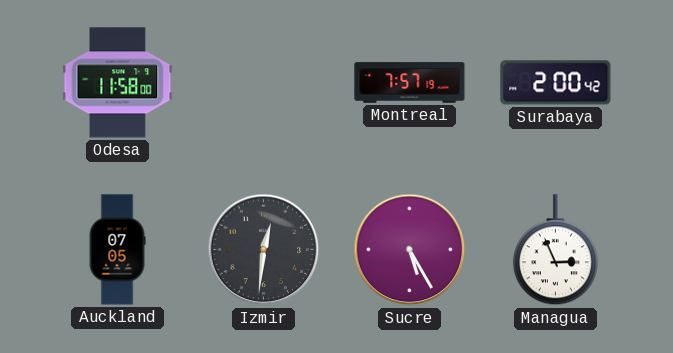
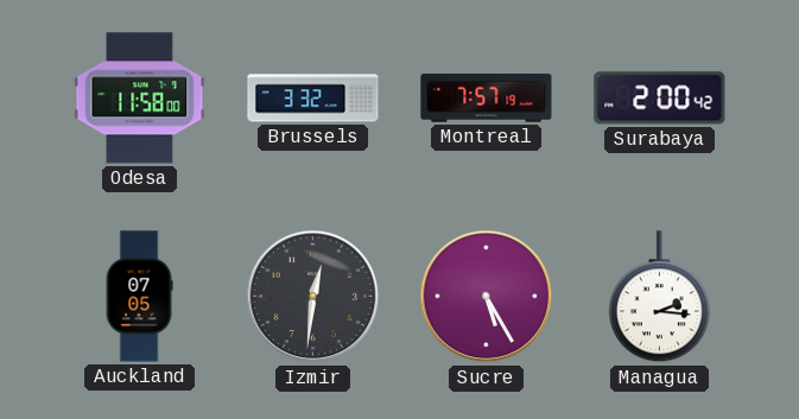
Brussels: none -> 3:32 (313, 99)
Managua: 2:56 -> 2:16 (659, 297)
